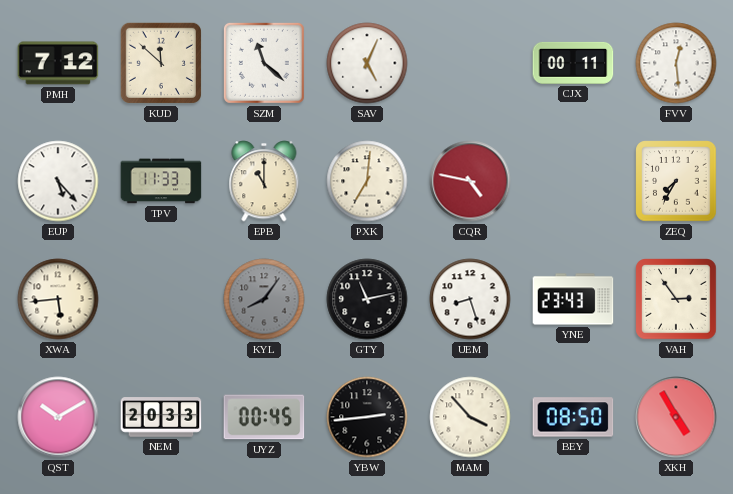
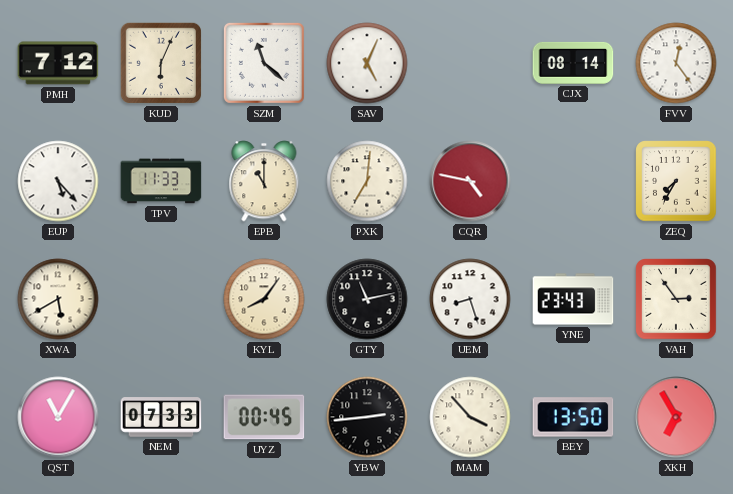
KUD: 11:52 -> 6:04 (161, 63)
CJX: 00:11 -> 08:14 (573, 63)
FVV: 12:29 -> 12:24 (676, 63)
XWA: 5:44 -> 5:40 (58, 299)
KYL dial: grey -> cream (264, 299)
QST: 10:10 -> 11:05 (58, 417)
NEM: 20:33 -> 07:33 (161, 417)
BEY: 08:50 -> 13:50 (573, 417)
XKH: 4:55 -> 6:55 (676, 417)
